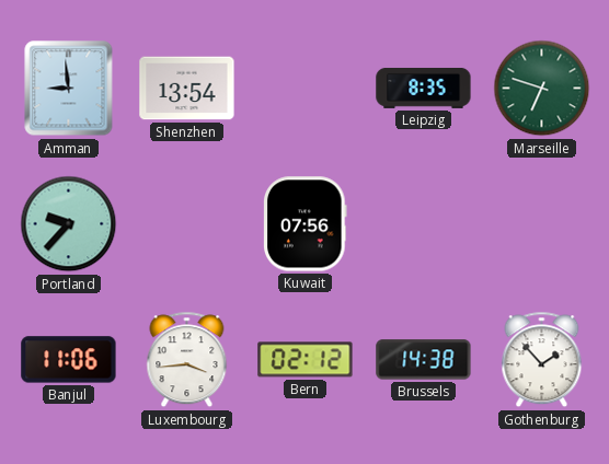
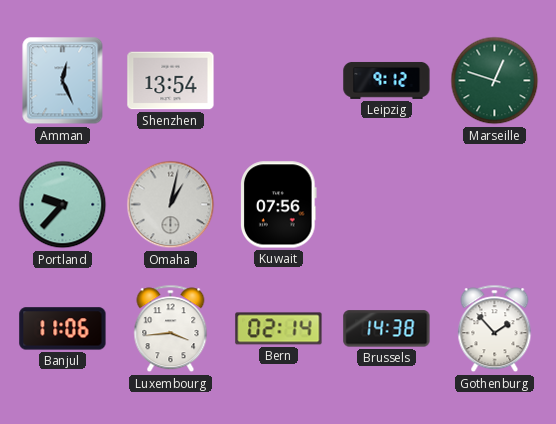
Amman: 8:59 -> 12:26 (63, 81)
Leipzig: 8:35 -> 9:12 (387, 80)
Marseille: 6:48 -> 12:48 (495, 81)
Omaha: none -> 1:02 (171, 205)
Bern: 02:12 -> 02:14 (279, 329)
